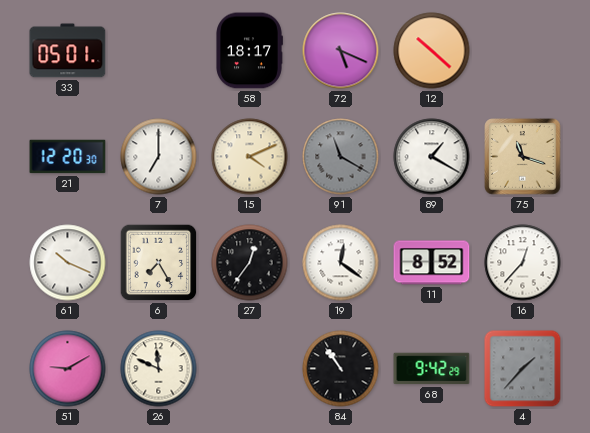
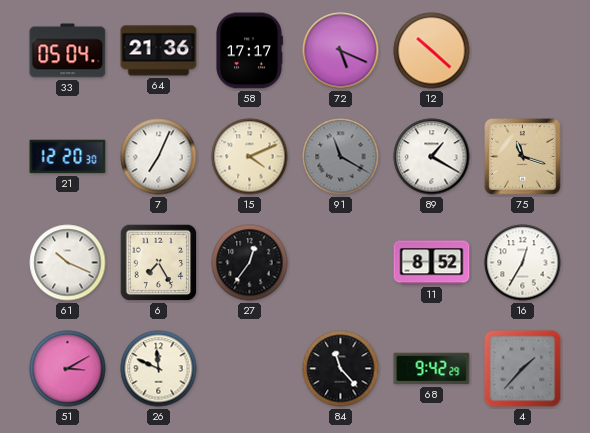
33: 05:01 -> 05:04 (68, 51)
64: none -> 21:36 (159, 51)
58: 18:17 -> 17:17 (249, 51)
7: 7:00 -> 7:04 (159, 157)
19: 12:21 -> none (341, 263)
16: 12:37 -> 12:35 (523, 263)
51: 9:10 -> 3:10 (68, 369)
84: 10:54 -> 11:23 (341, 369)
